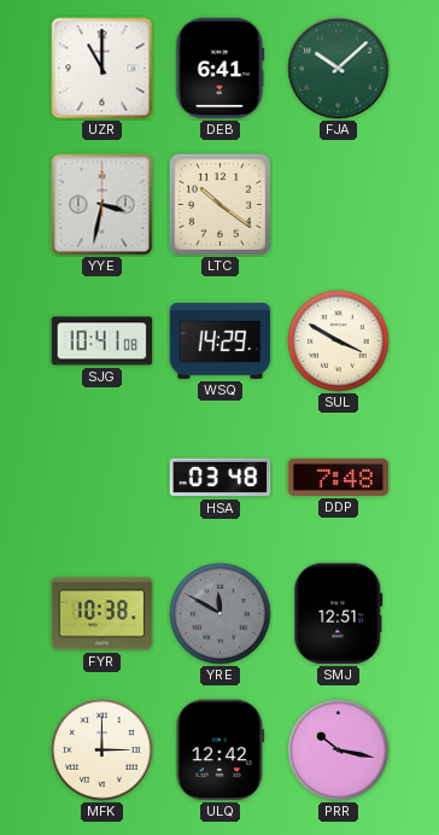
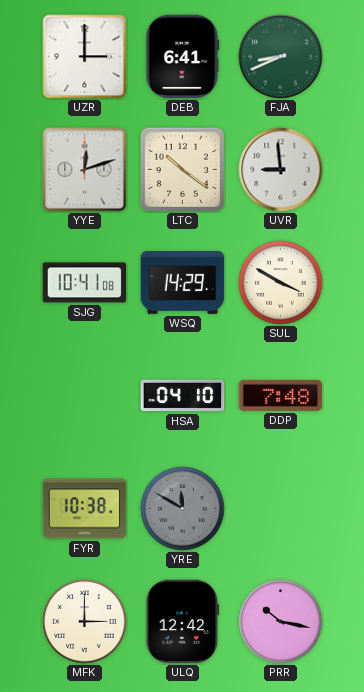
UZR: 11:00 -> 3:00 (85, 57)
FJA: 10:08 -> 8:41 (281, 57)
YYE: 3:32 -> 12:12 (85, 170)
UVR: none -> 8:59 (281, 170)
HSA: 03:48 -> 04:10 (183, 396)
SMJ: 12:51 -> none (339, 614)
